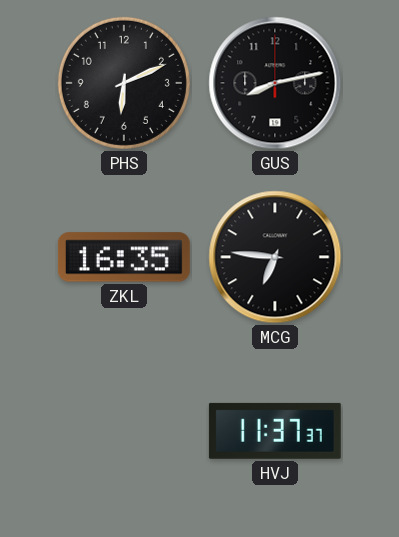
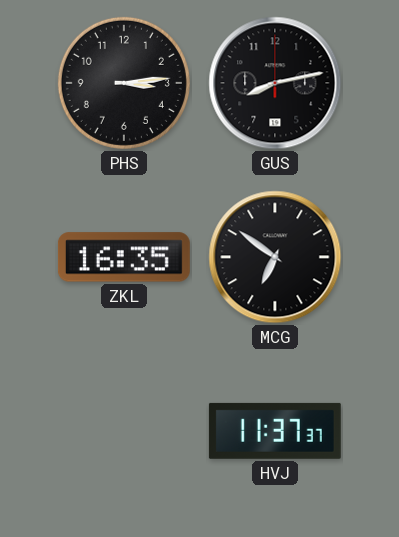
PHS: 6:11 -> 3:14 (124, 83)
MCG: 6:46 -> 6:51 (275, 257)
